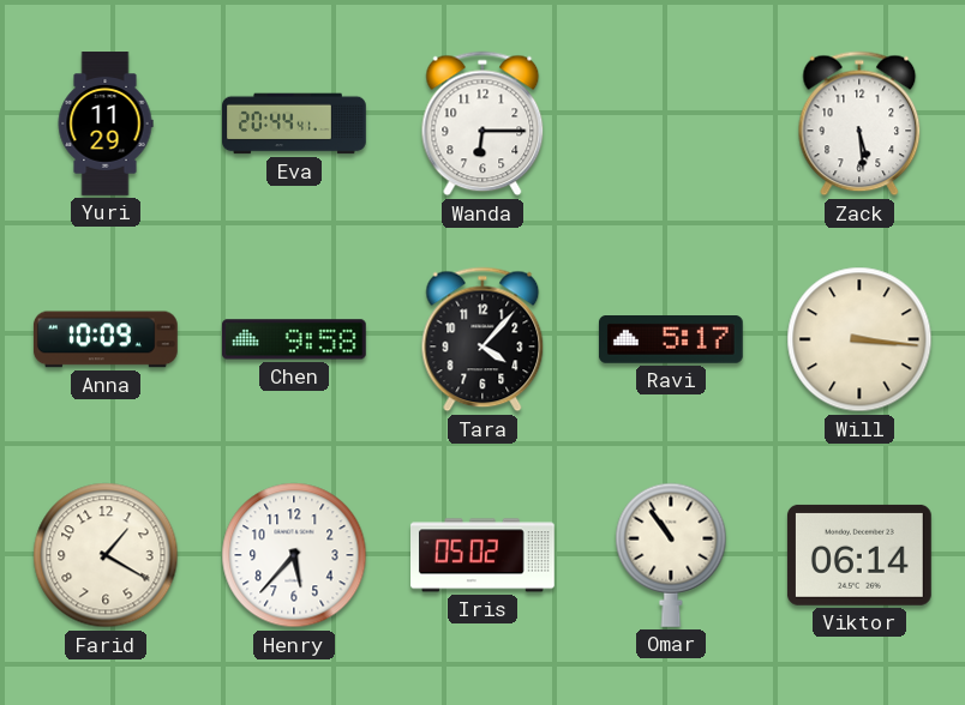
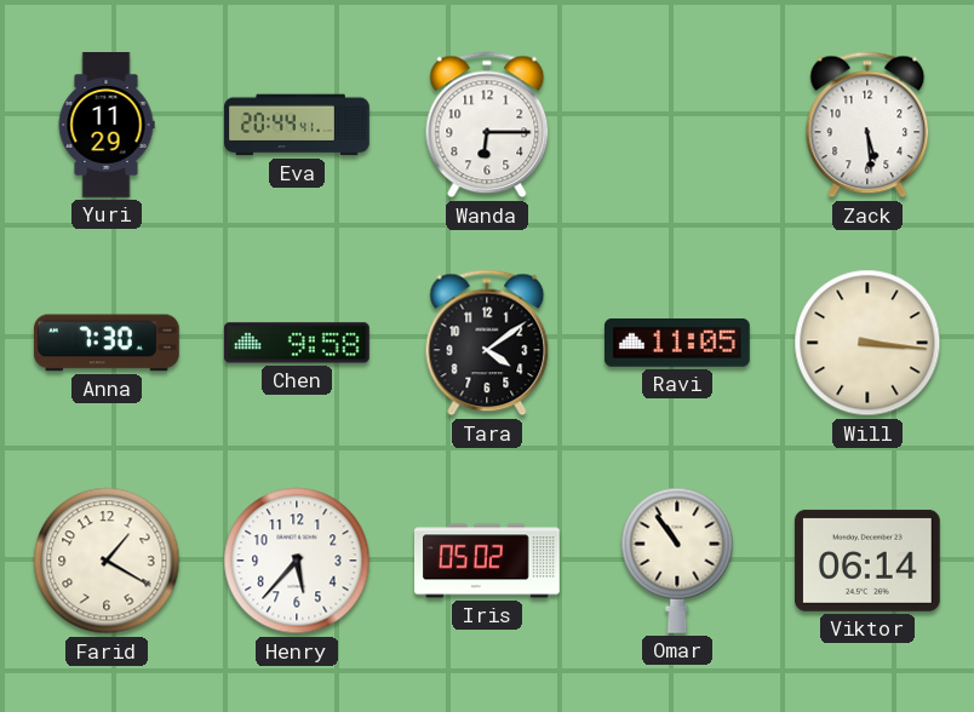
Anna: 10:09 -> 7:30 (107, 343)
Tara: 4:07 -> 4:09 (487, 343)
Ravi: 5:17 -> 11:05 (677, 344)
